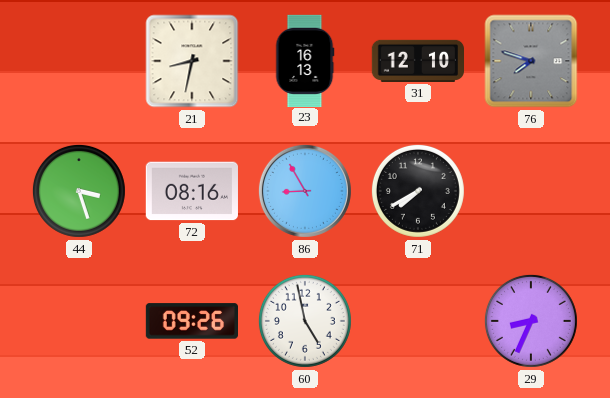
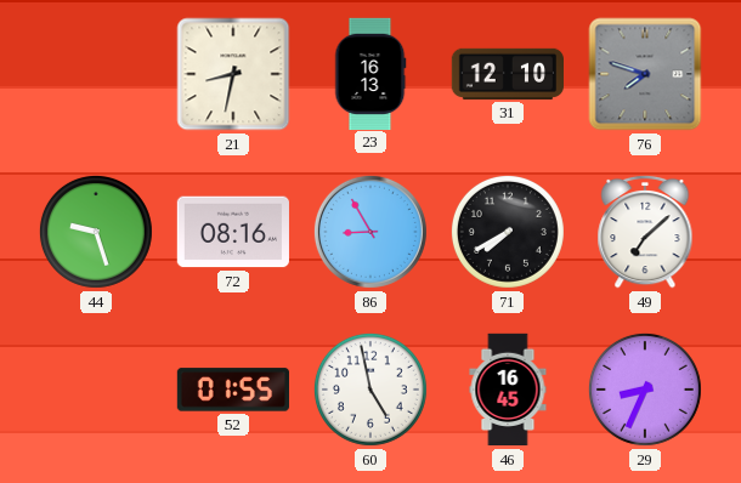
44: 3:27 -> 9:27 (96, 232)
49: none -> 7:08 (645, 232)
52: 09:26 -> 01:55 (232, 390)
46: none -> 16:45 (508, 390)
